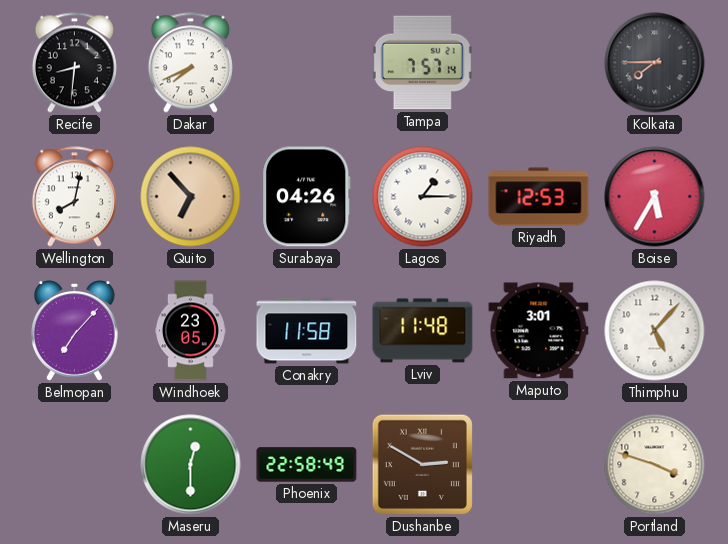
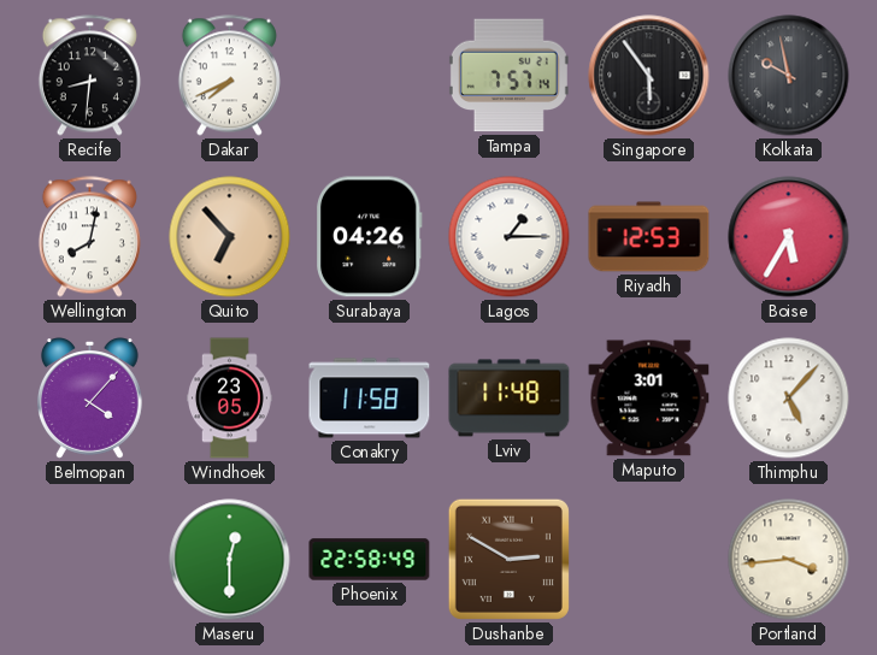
Singapore: none -> 5:54 (649, 76)
Kolkata: 7:45 -> 9:58 (789, 76)
Belmopan: 7:07 -> 4:07 (89, 399)
Portland: 3:48 -> 3:44 (789, 560)
